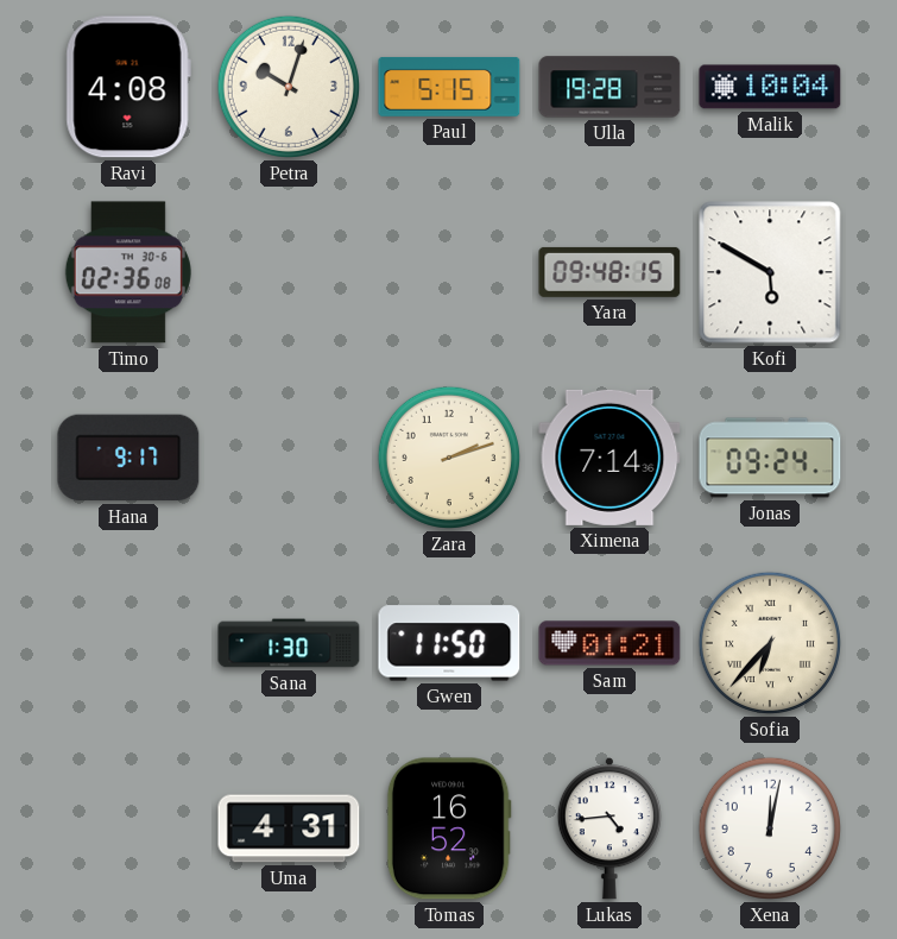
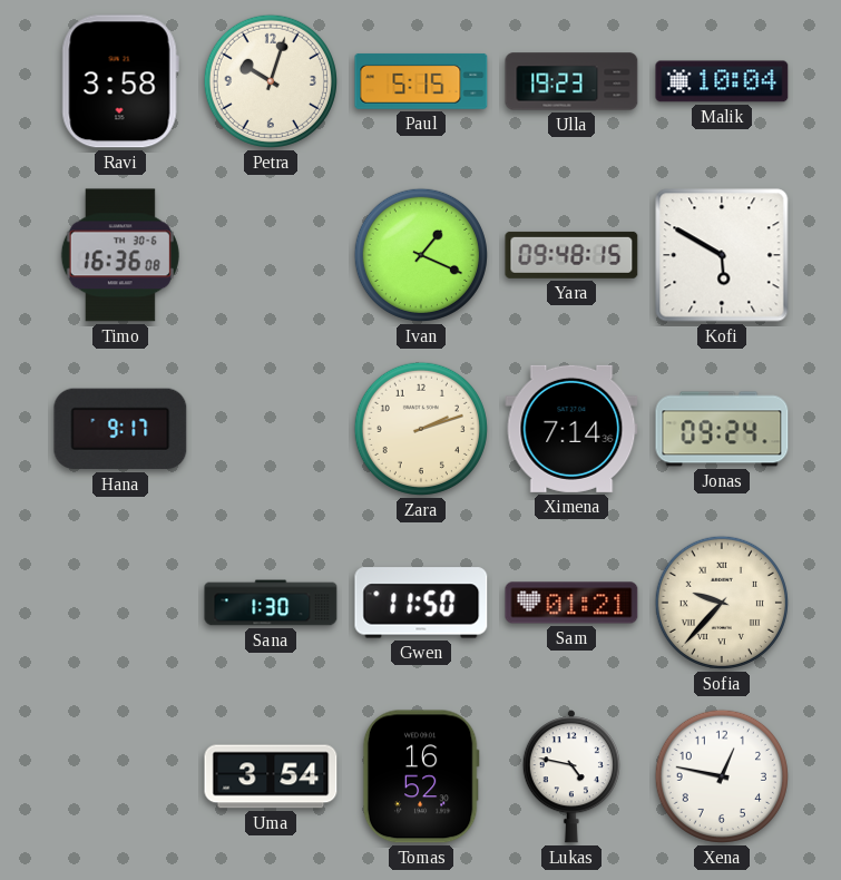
Ravi: 4:08 -> 3:58 (120, 81)
Ulla: 19:28 -> 19:23 (571, 81)
Timo: 02:36 -> 16:36 (120, 255)
Ivan: none -> 1:19 (421, 255)
Sofia: 6:37 -> 9:37 (722, 603)
Uma: 4:31 -> 3:54 (271, 776)
Lukas: 4:44 -> 4:47 (571, 776)
Xena: 12:02 -> 12:47 (722, 776)
